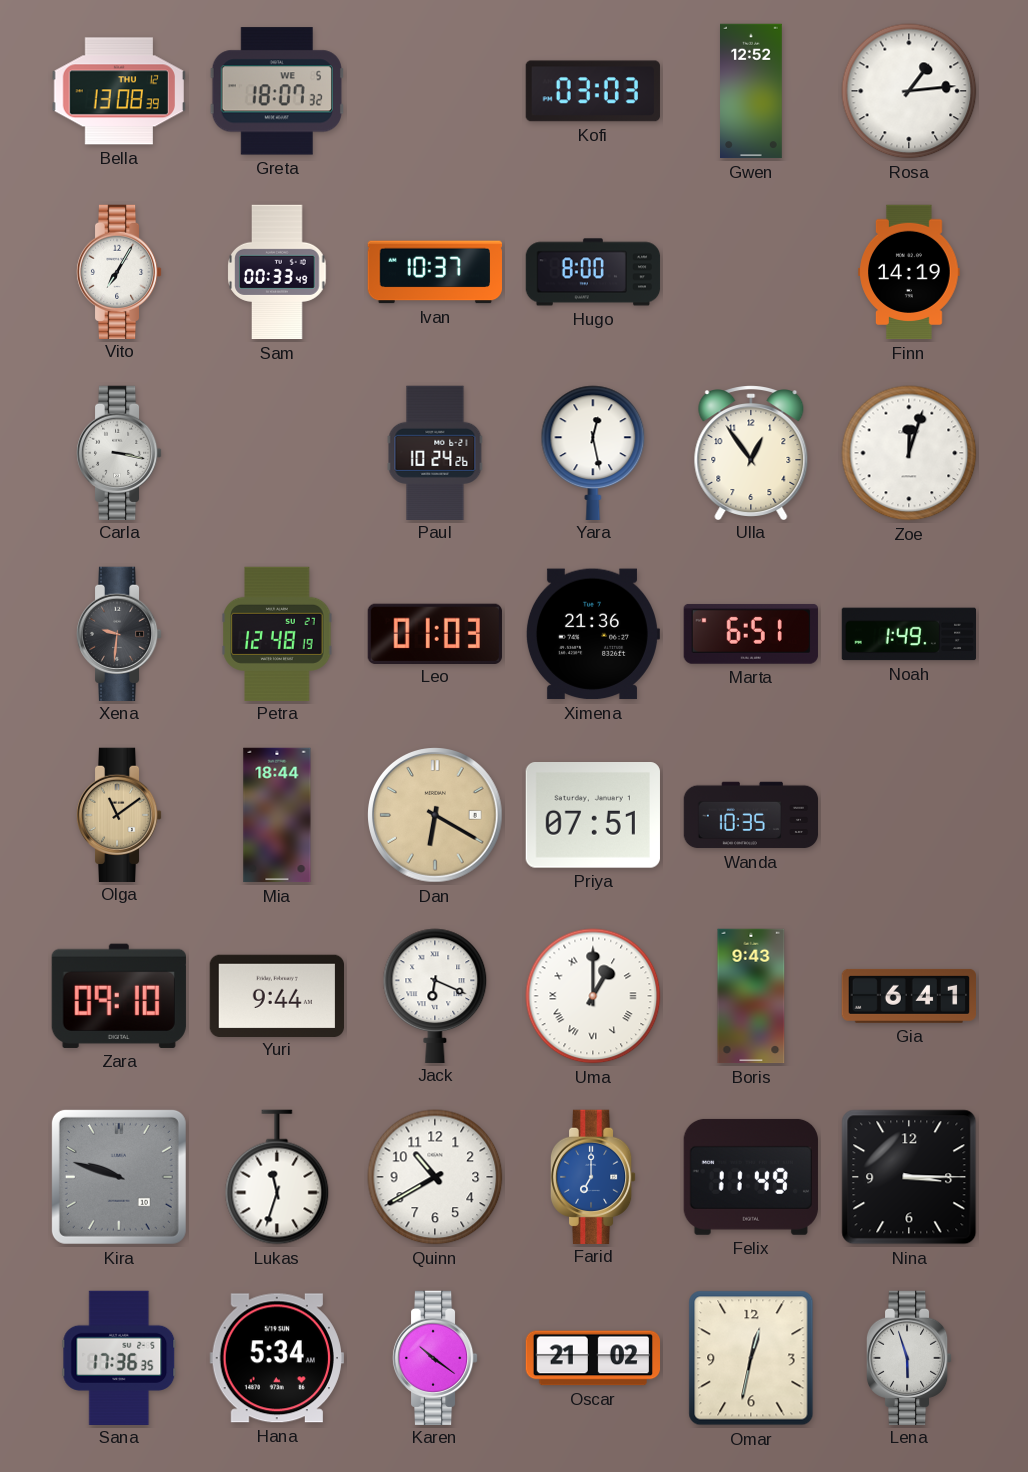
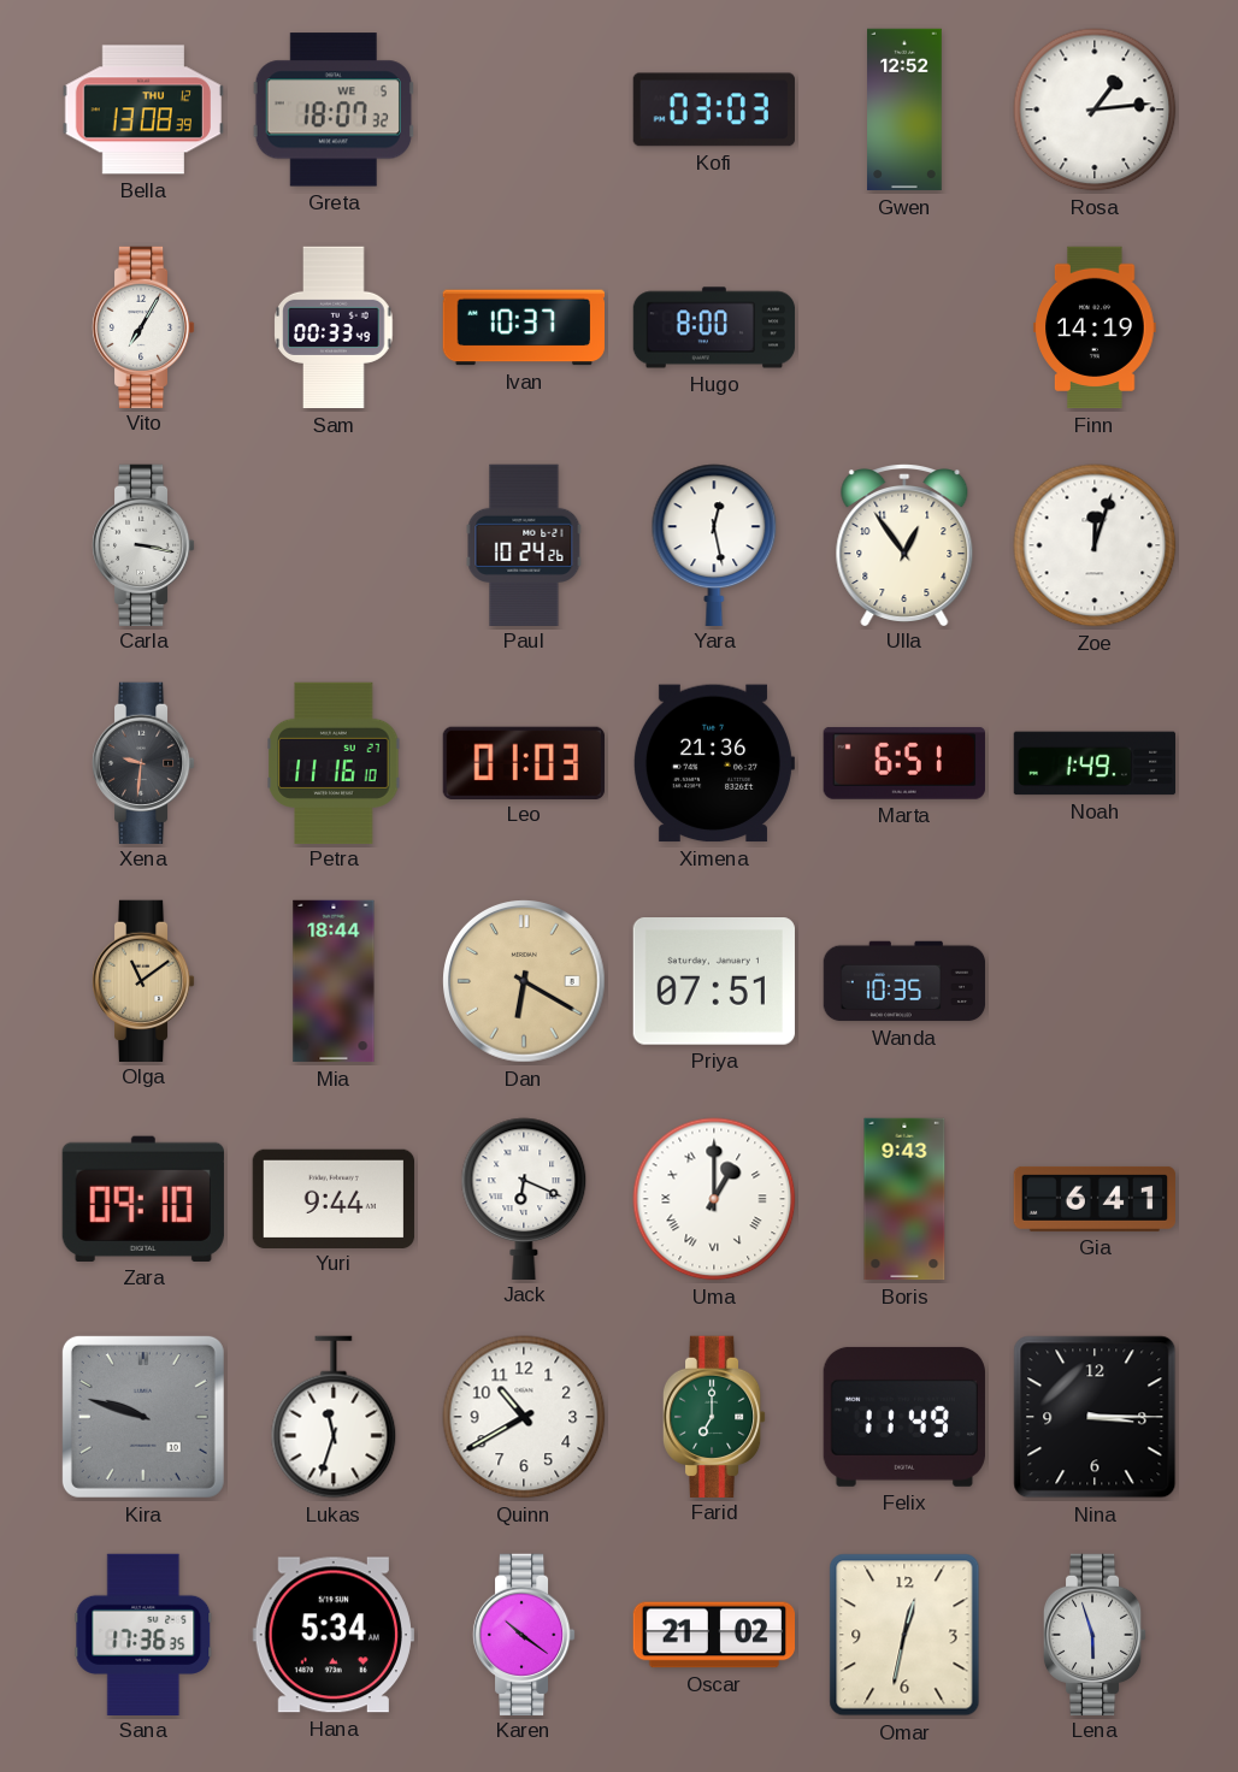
Petra: 12:48 -> 11:16 (334, 762)
Farid dial: blue -> green (714, 1416)
